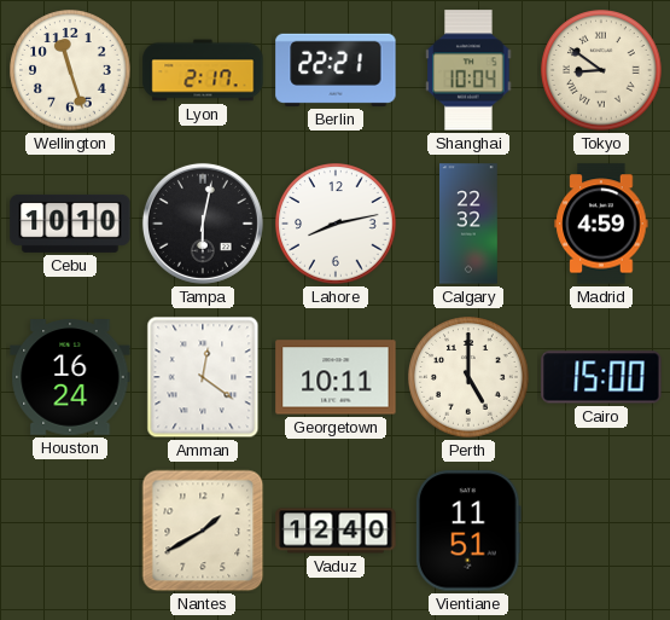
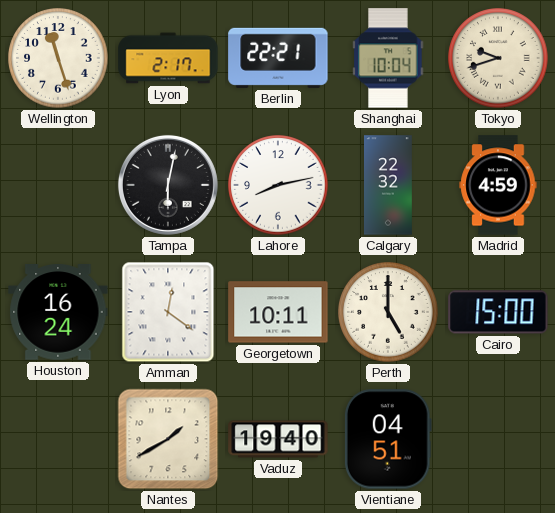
Tokyo: 8:51 -> 9:42 (498, 58)
Cebu: 10:10 -> none (70, 224)
Vaduz: 12:40 -> 19:40 (278, 439)
Vientiane: 11:51 -> 04:51 (388, 439)
